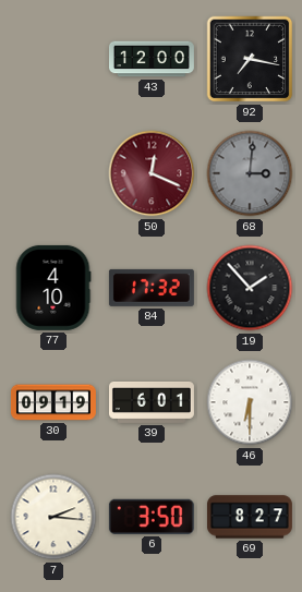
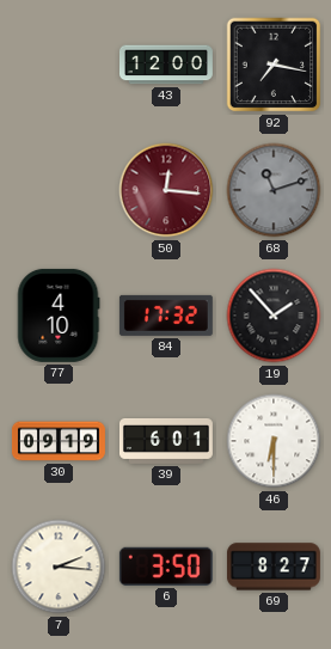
50: 12:19 -> 12:16 (166, 190)
68: 3:01 -> 11:12 (274, 190)
